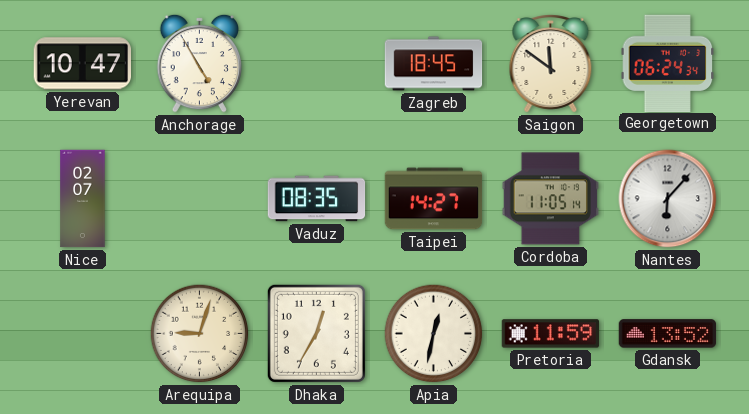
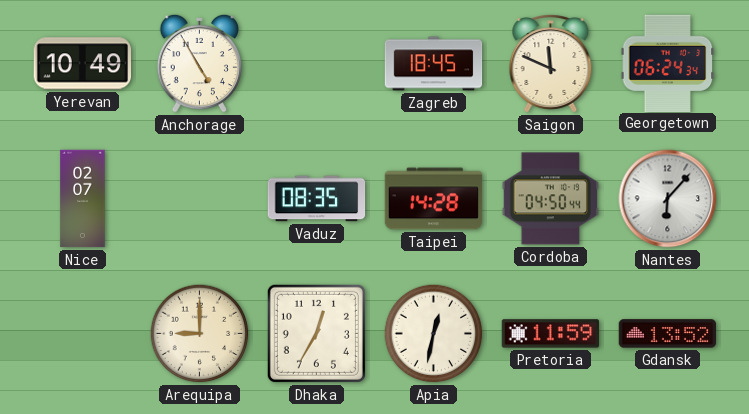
Yerevan: 10:47 -> 10:49 (82, 64)
Saigon: 11:51 -> 11:49 (551, 64)
Taipei: 14:27 -> 14:28 (434, 199)
Cordoba: 11:05 -> 04:50 (550, 199)
Arequipa: 9:03 -> 9:00 (200, 334)
